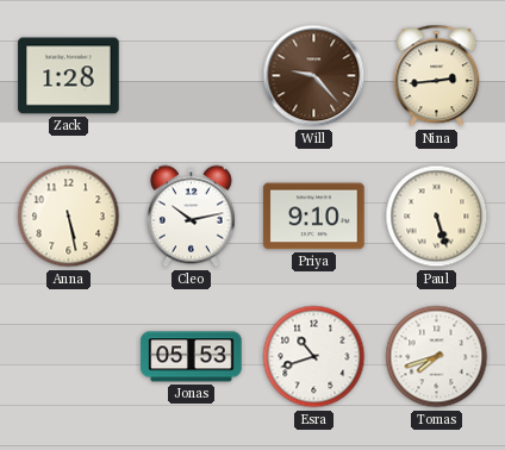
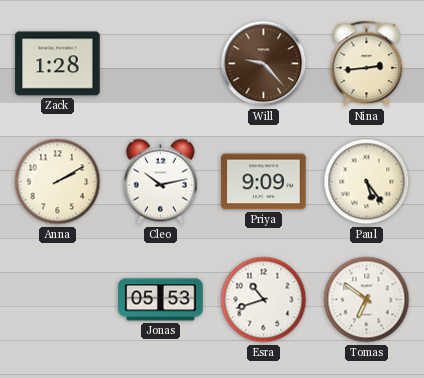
Anna: 5:28 -> 2:10 (58, 182)
Priya: 9:10 -> 9:09 (264, 182)
Paul: 5:27 -> 5:24 (367, 182)
Tomas: 7:42 -> 6:51 (367, 300)
